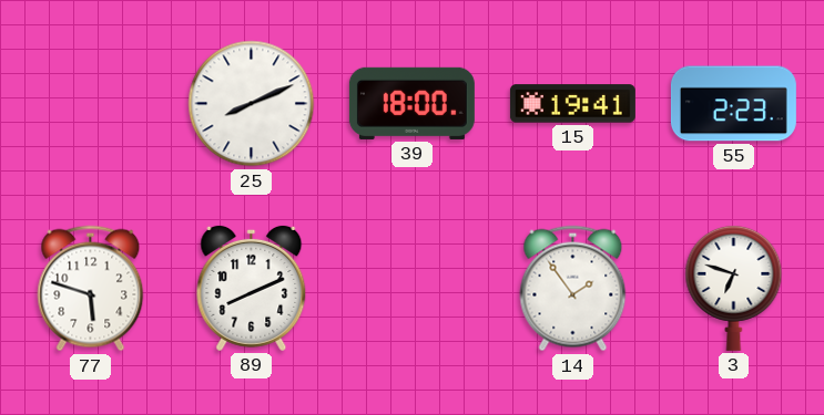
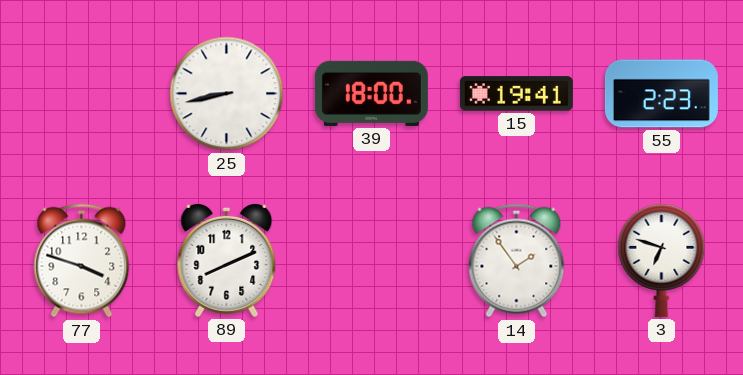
25: 8:11 -> 8:43 (227, 94)
77: 5:48 -> 3:48 (82, 261)
